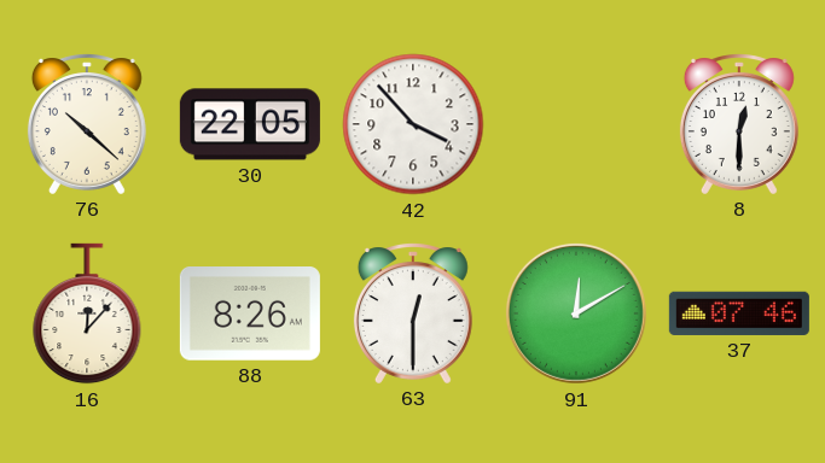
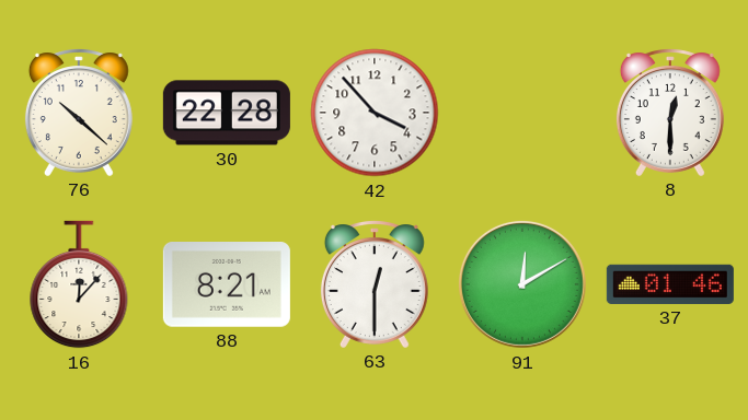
30: 22:05 -> 22:28 (227, 113)
88: 8:26 -> 8:21 (227, 285)
37: 07:46 -> 01:46 (670, 284)
